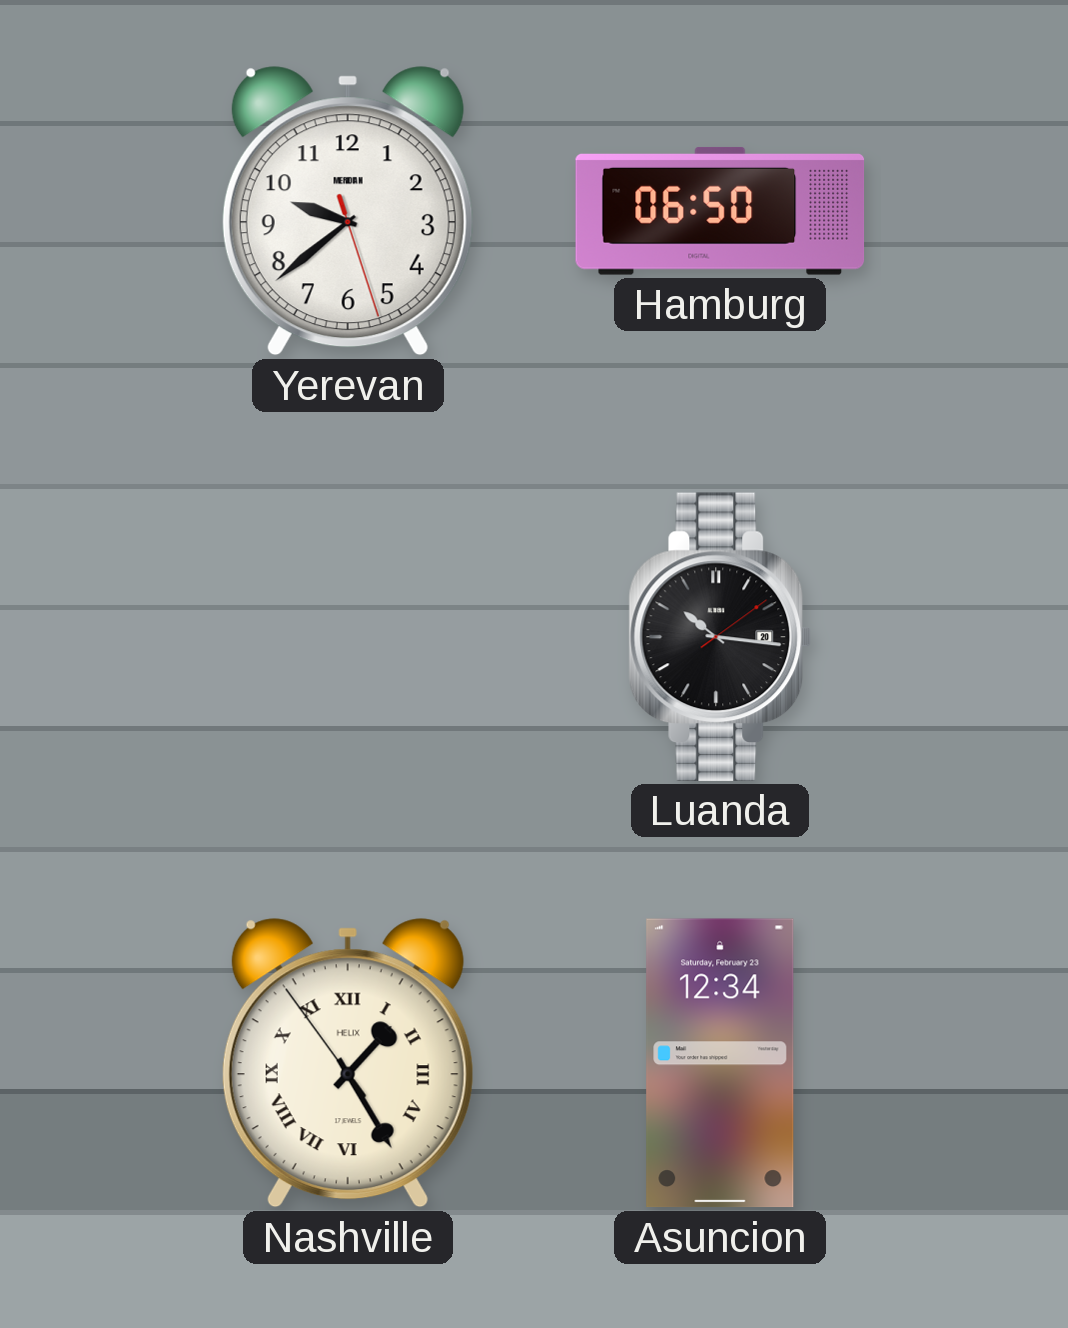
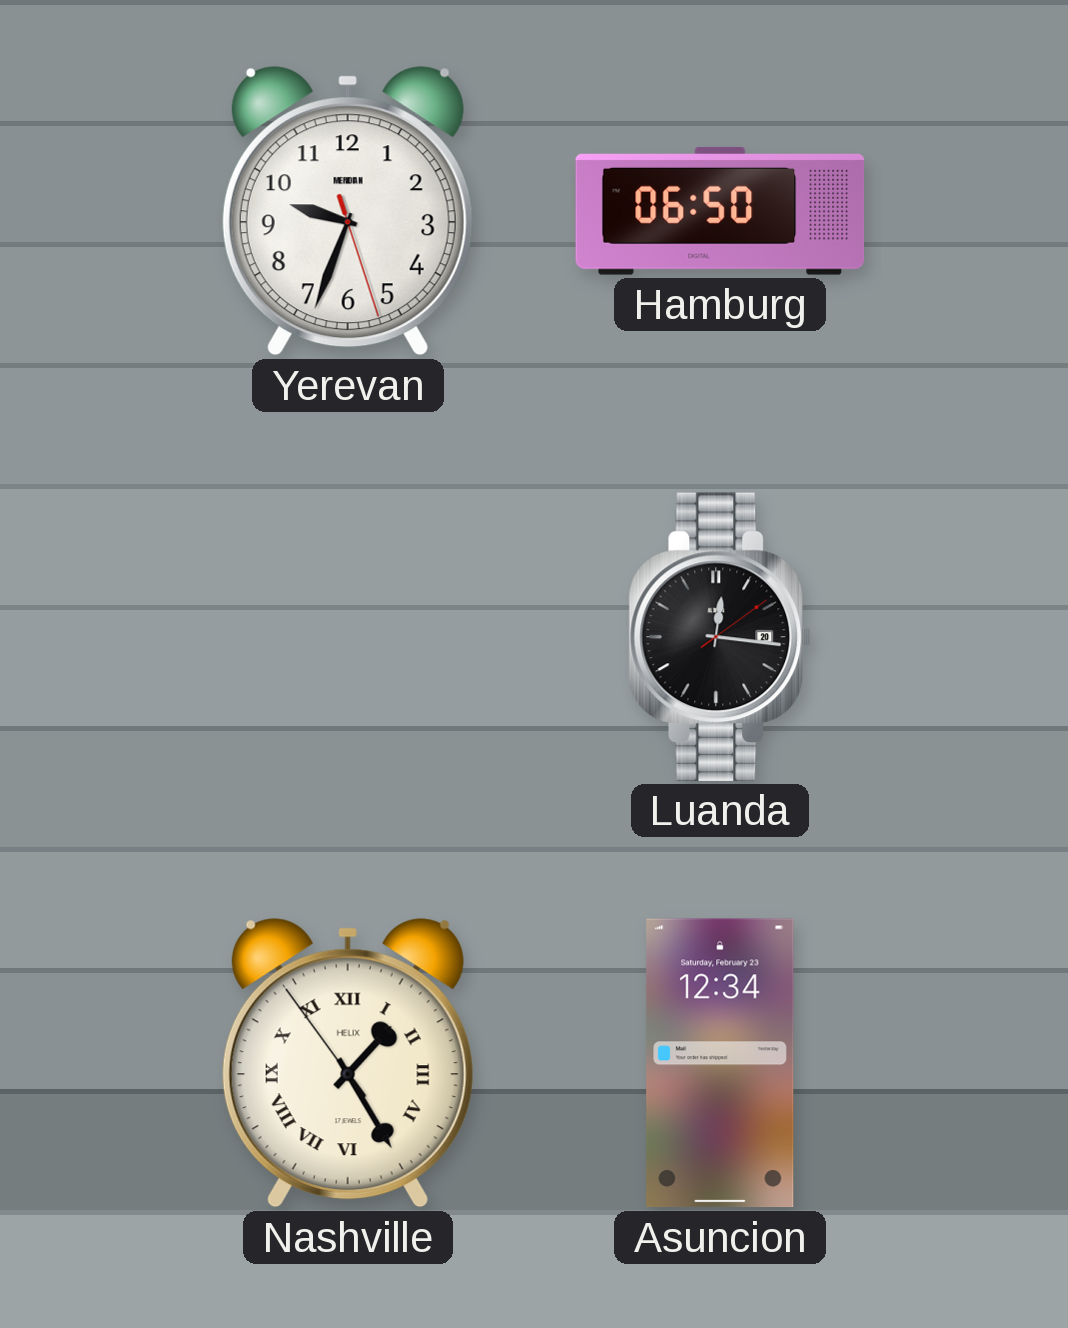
Yerevan: 9:38 -> 9:33 (348, 211)
Luanda: 10:16 -> 12:16 (720, 637)
